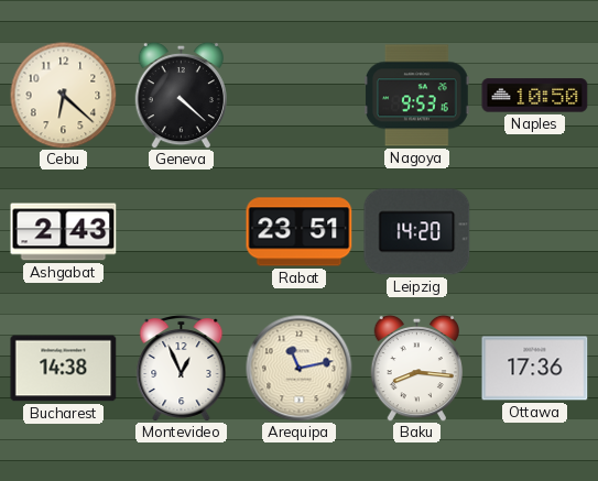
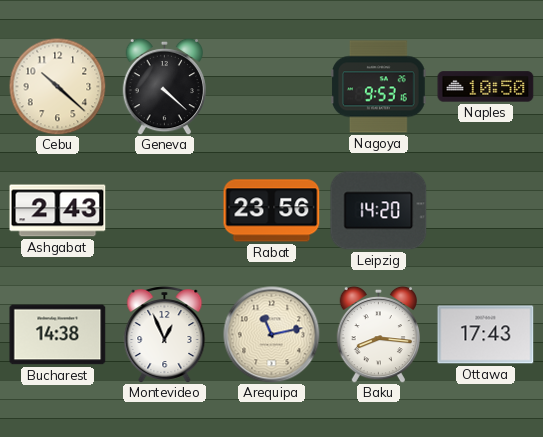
Cebu: 6:22 -> 10:22 (57, 86)
Rabat: 23:51 -> 23:56 (272, 211)
Ottawa: 17:36 -> 17:43 (486, 335)
